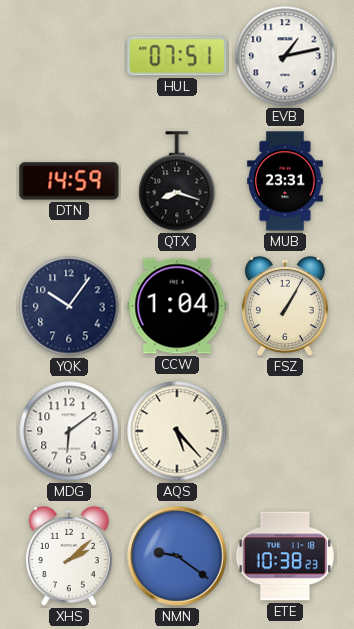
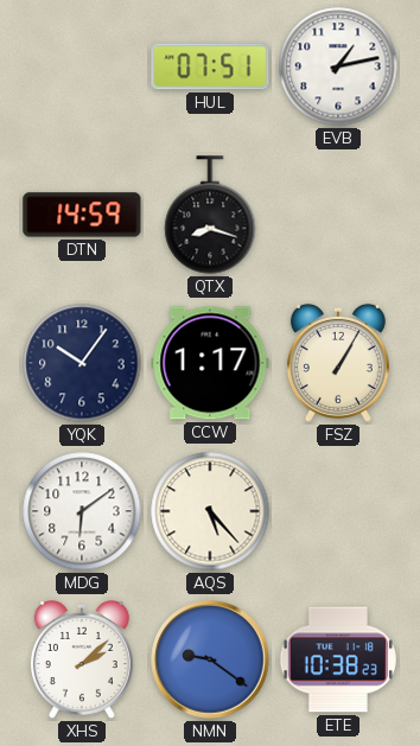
MUB: 23:31 -> none (285, 181)
CCW: 1:04 -> 1:17 (210, 363)
